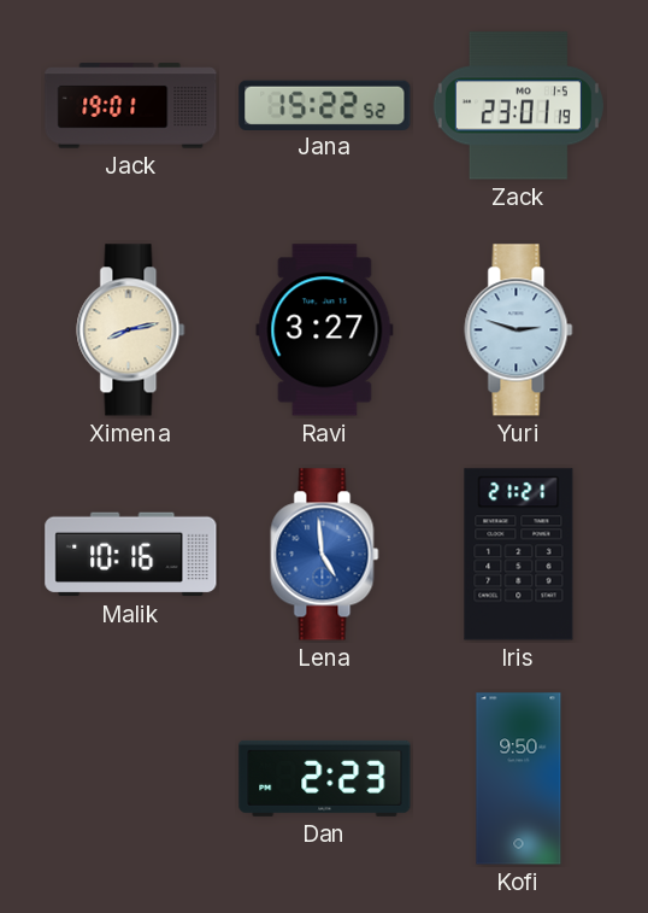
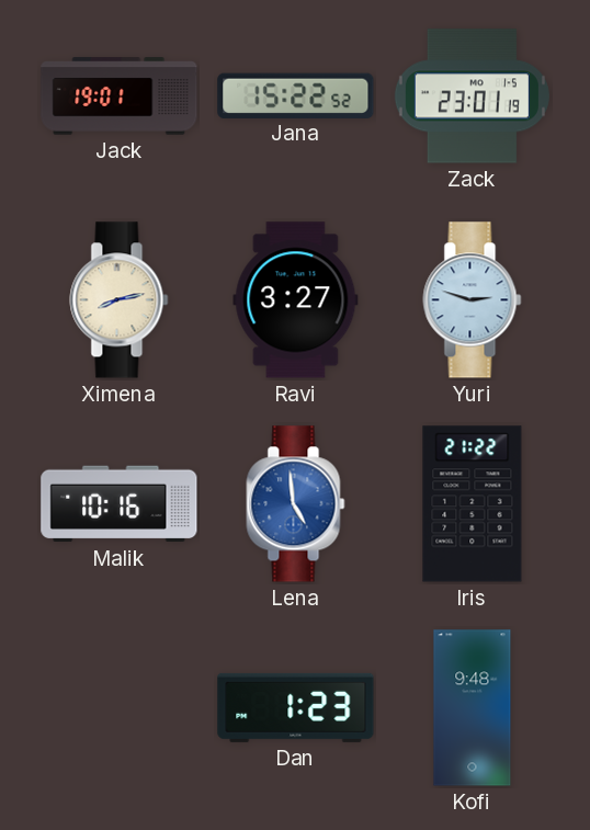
Iris: 21:21 -> 21:22 (473, 504)
Dan: 2:23 -> 1:23 (296, 707)
Kofi: 9:50 -> 9:48 (473, 708)
